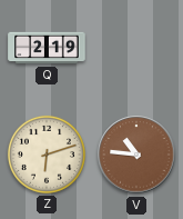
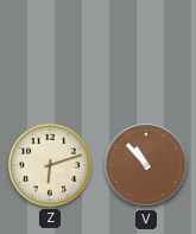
Q: 2:19 -> none (47, 48)
V: 10:46 -> 10:53 (146, 165)
